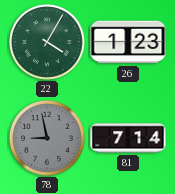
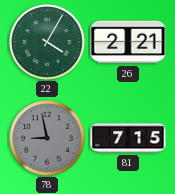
26: 1:23 -> 2:21 (128, 42)
81: 7:14 -> 7:15 (128, 138)
